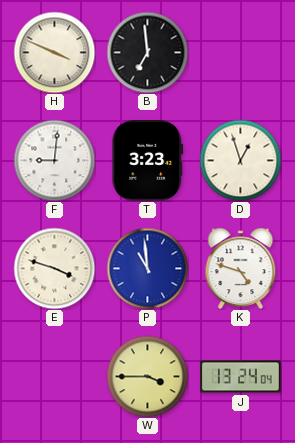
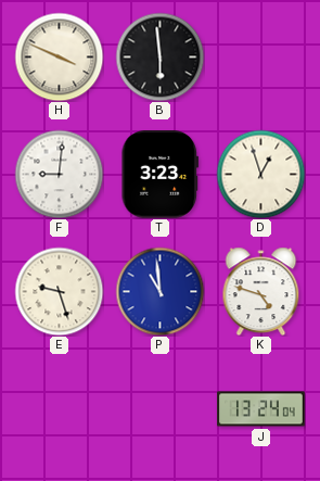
B: 6:59 -> 5:59 (159, 56)
E: 3:48 -> 9:27 (59, 291)
W: 3:45 -> none (147, 376)
